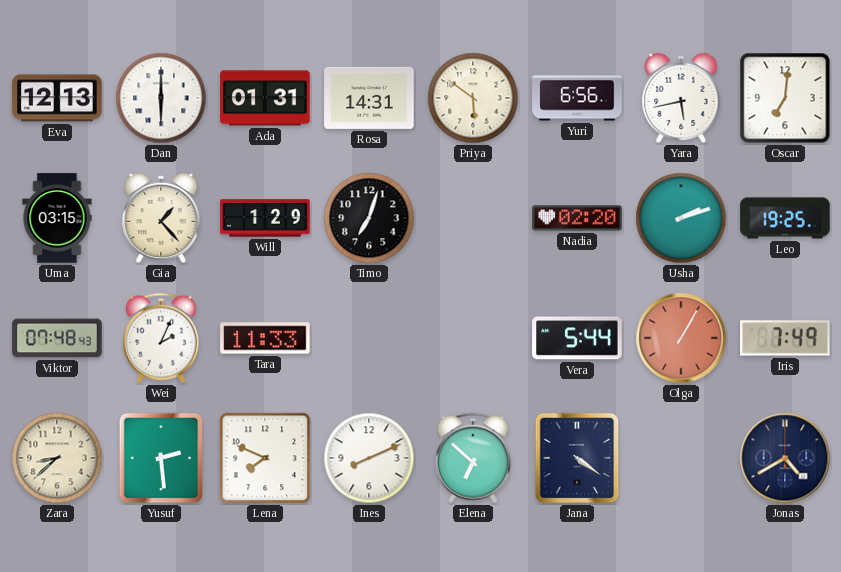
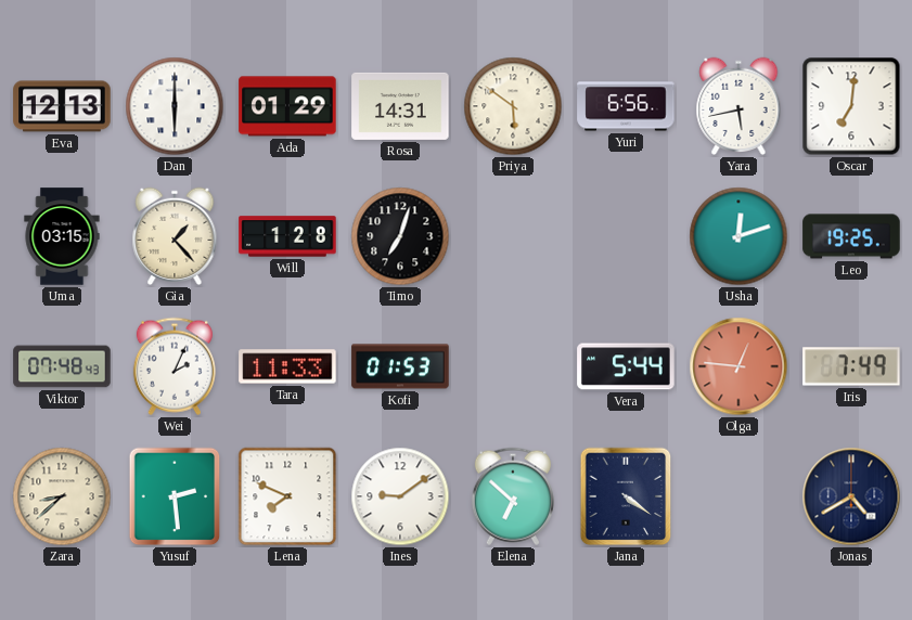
Ada: 01:31 -> 01:29 (287, 106)
Will: 1:29 -> 1:28 (287, 236)
Nadia: 02:20 -> none (577, 218)
Usha: 2:12 -> 12:12 (738, 236)
Kofi: none -> 01:53 (400, 366)
Olga: 1:05 -> 12:46 (738, 366)
Ines: 8:11 -> 9:09 (400, 496)
